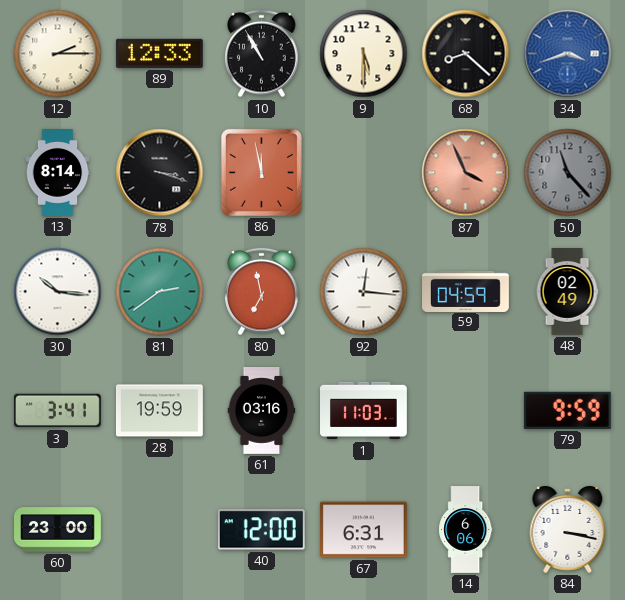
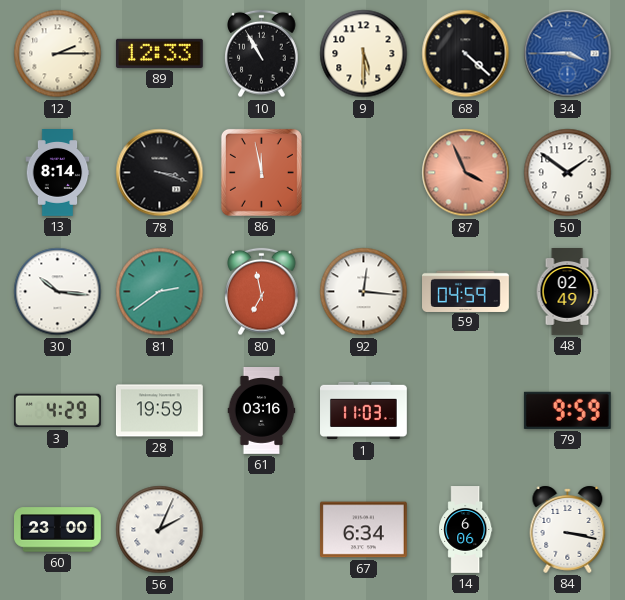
68: 8:22 -> 4:22 (466, 54)
34: 3:42 -> 3:45 (568, 54)
50: 11:23 -> 1:51 (568, 173)
50 dial: grey -> white (568, 173)
3: 3:41 -> 4:29 (57, 411)
56: none -> 2:04 (160, 530)
40: 12:00 -> none (261, 530)
67: 6:31 -> 6:34 (363, 530)
